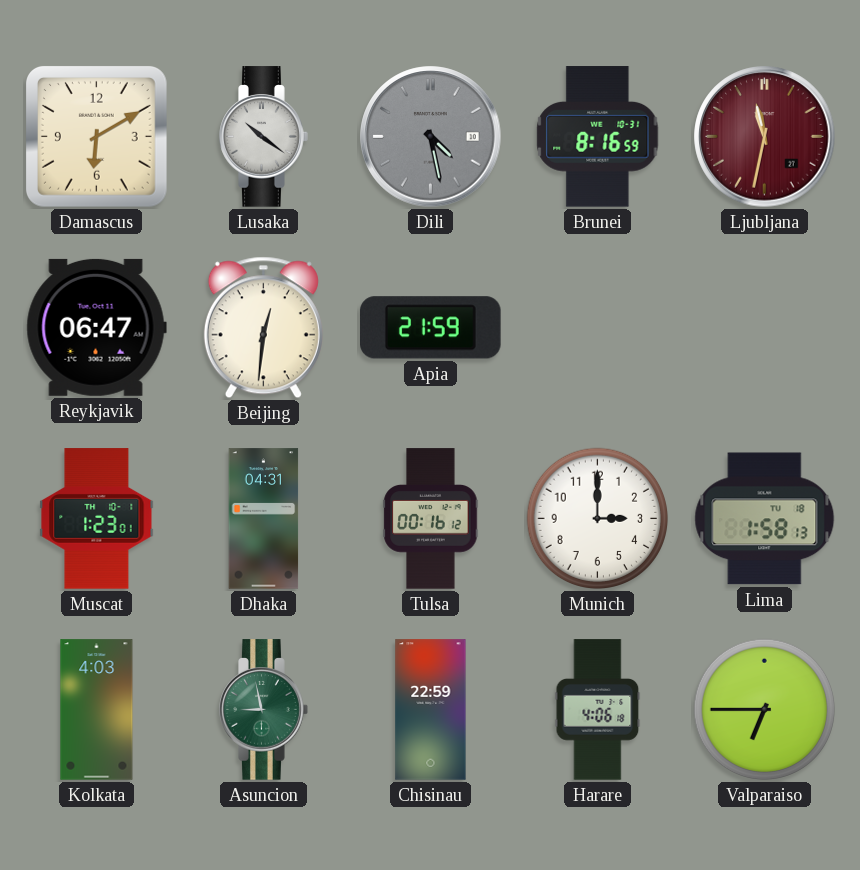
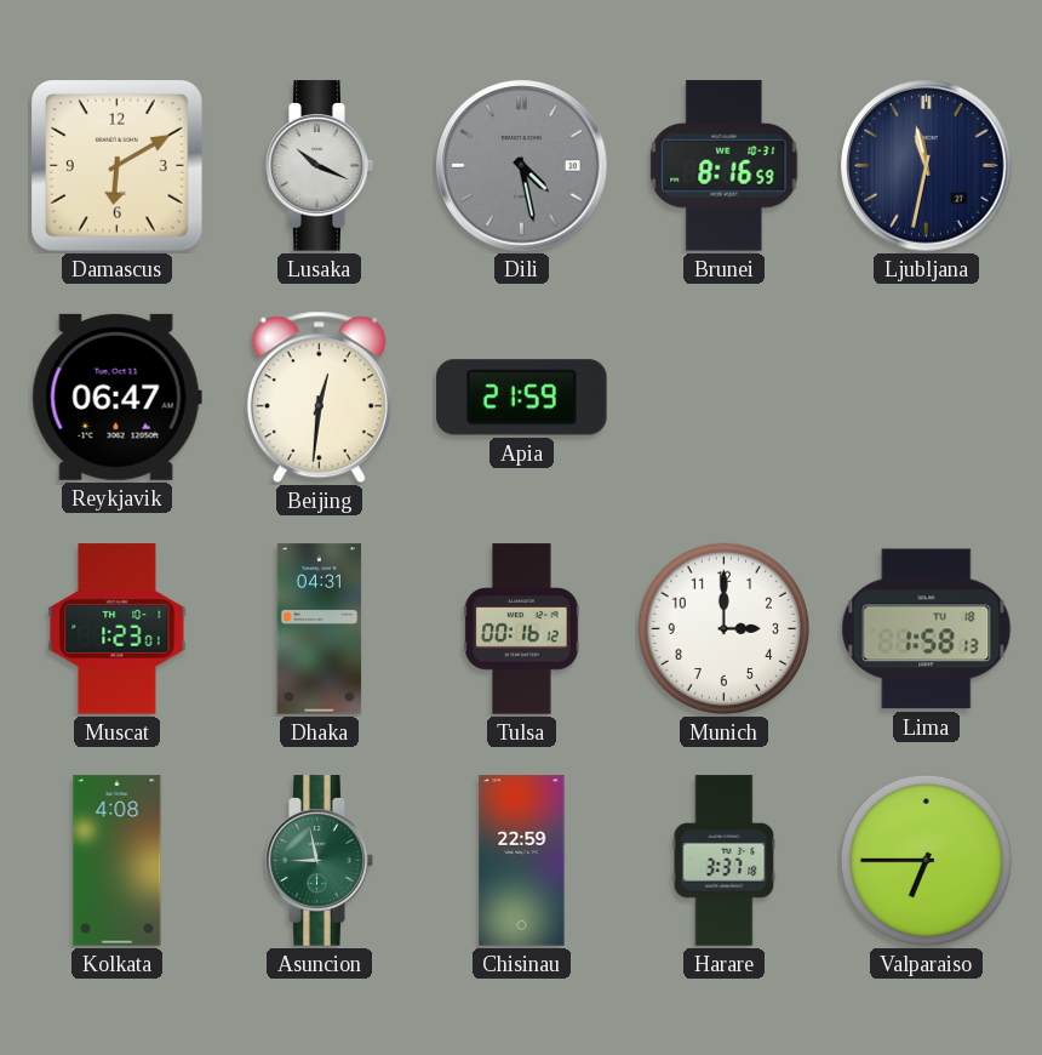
Lusaka: 10:21 -> 10:19 (320, 166)
Ljubljana dial: burgundy -> navy (927, 166)
Kolkata: 4:03 -> 4:08 (118, 861)
Harare: 4:06 -> 3:37 (725, 861)
